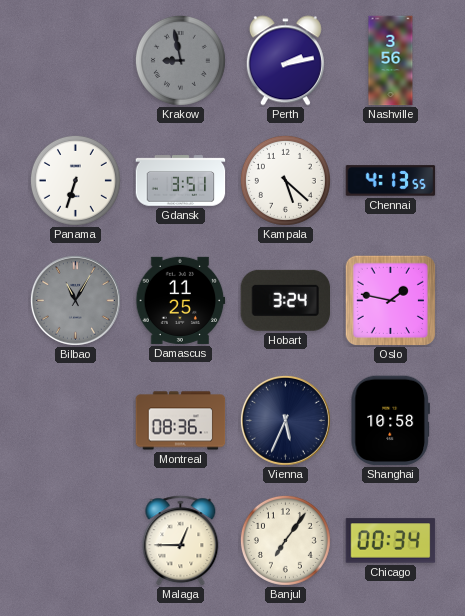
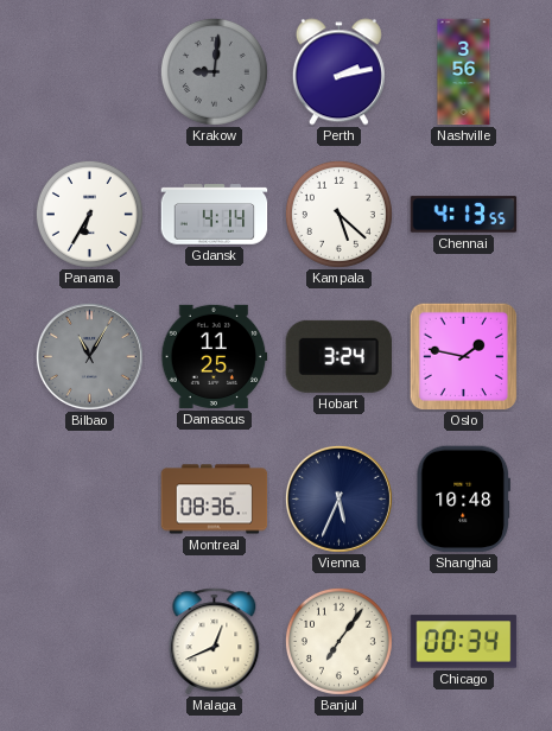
Krakow: 8:58 -> 9:01 (214, 71)
Panama: 6:33 -> 6:35 (89, 214)
Gdansk: 3:51 -> 4:14 (215, 215)
Shanghai: 10:58 -> 10:48 (463, 500)
Malaga: 12:45 -> 12:41 (215, 642)
